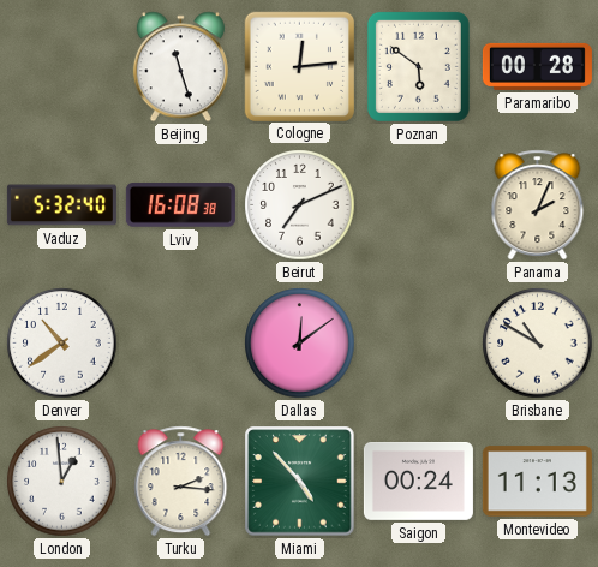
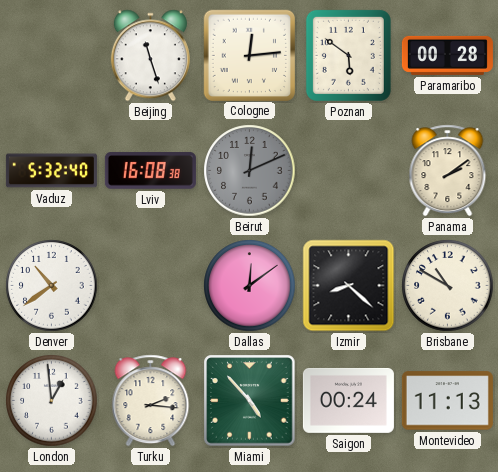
Beirut: 7:11 -> 12:11 (250, 171)
Beirut dial: white -> grey (250, 171)
Panama: 2:04 -> 2:09 (448, 171)
Izmir: none -> 8:22 (349, 286)
